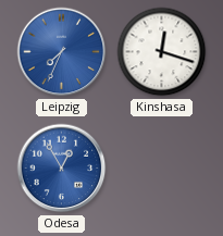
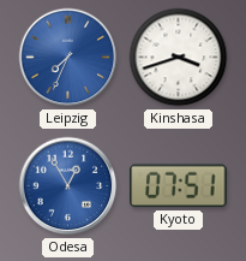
Kinshasa: 12:18 -> 3:42 (179, 58)
Kyoto: none -> 07:51 (179, 186)
